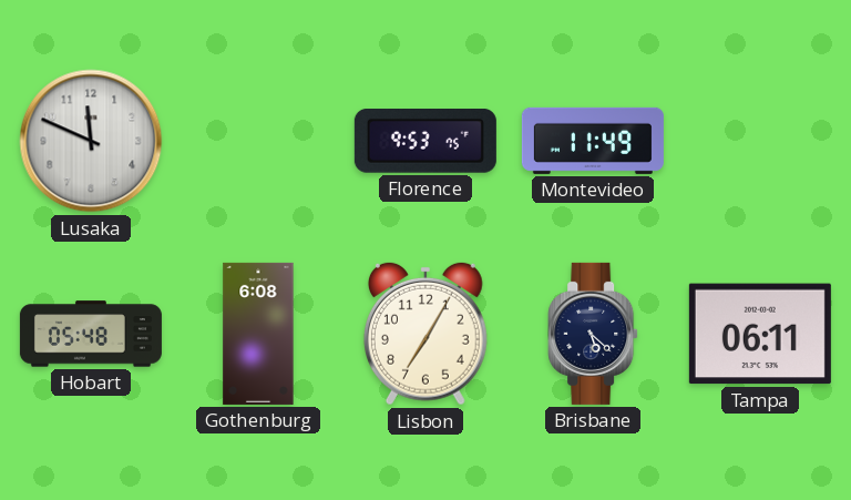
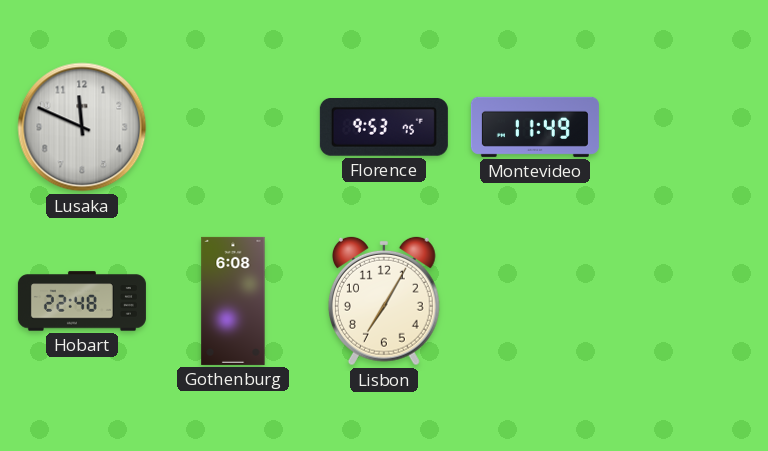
Hobart: 05:48 -> 22:48 (82, 301)
Brisbane: 5:22 -> none (593, 334)
Tampa: 06:11 -> none (760, 334)
